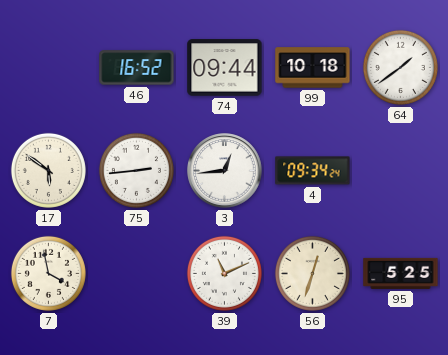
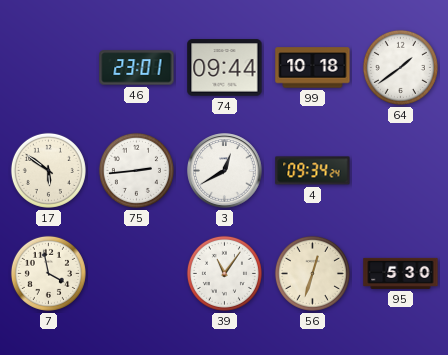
46: 16:52 -> 23:01 (137, 68)
3: 12:44 -> 12:40 (225, 171)
39: 11:11 -> 11:06 (224, 273)
95: 5:25 -> 5:30 (401, 273)
